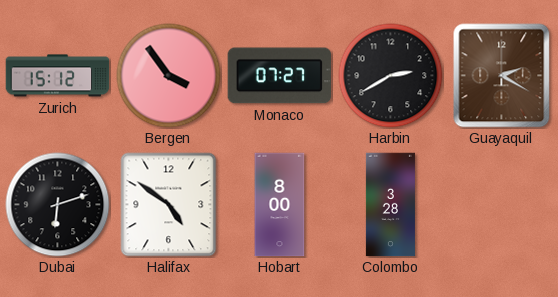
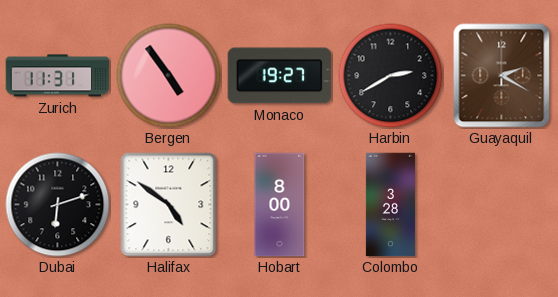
Zurich: 15:12 -> 11:31 (58, 76)
Bergen: 3:54 -> 4:54 (169, 76)
Monaco: 07:27 -> 19:27 (280, 76)
